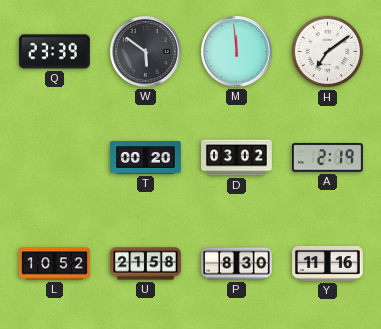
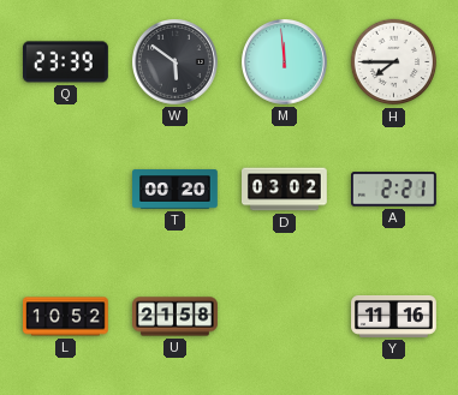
H: 7:09 -> 7:45 (394, 62)
A: 2:19 -> 2:21 (394, 190)
P: 8:30 -> none (237, 264)
